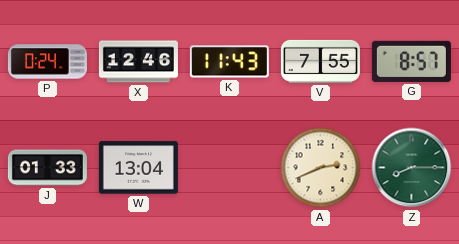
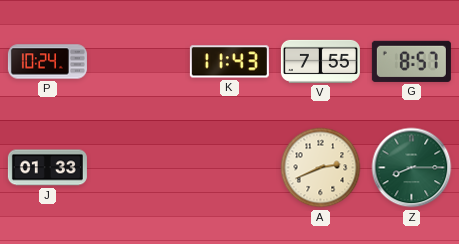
P: 0:24 -> 10:24 (47, 62)
X: 12:46 -> none (138, 62)
W: 13:04 -> none (138, 168)
